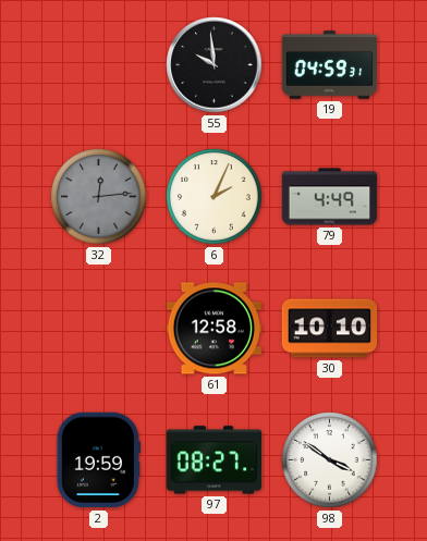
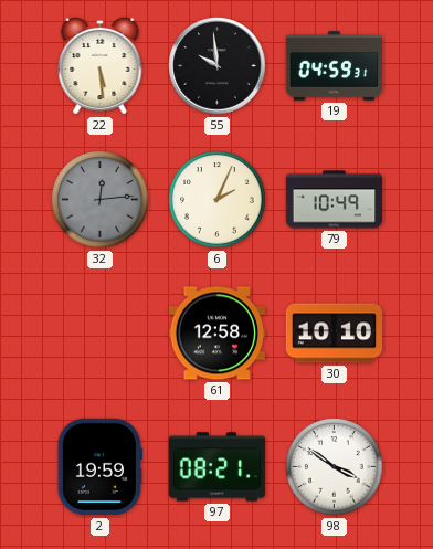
22: none -> 5:29 (101, 65)
79: 4:49 -> 10:49 (335, 200)
97: 08:27 -> 08:21 (216, 467)
